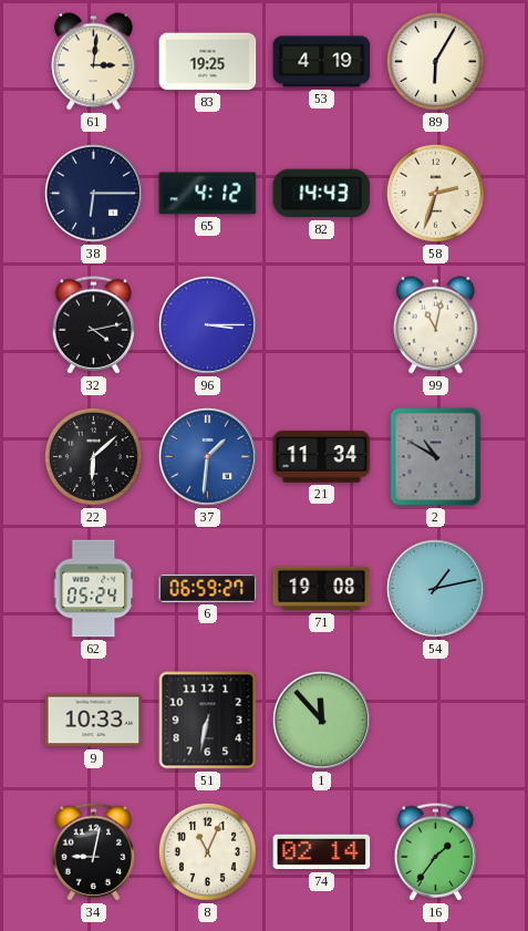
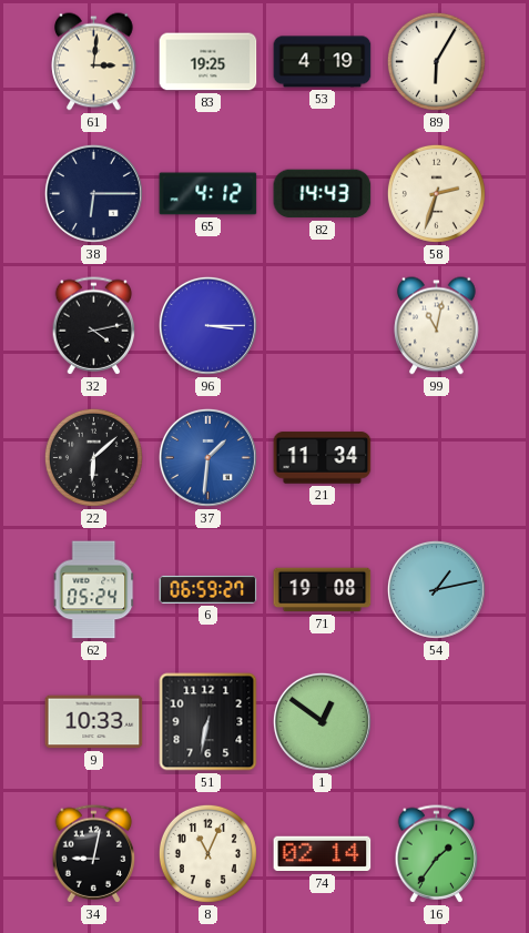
2: 10:50 -> none (436, 457)
1: 11:53 -> 12:51 (322, 721)
